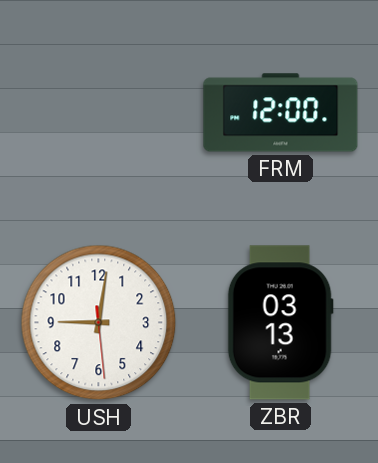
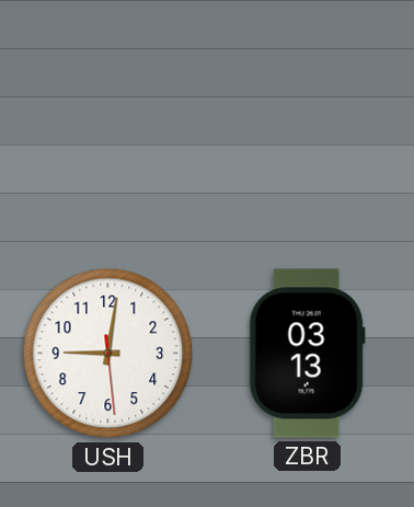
FRM: 12:00 -> none (281, 113)
